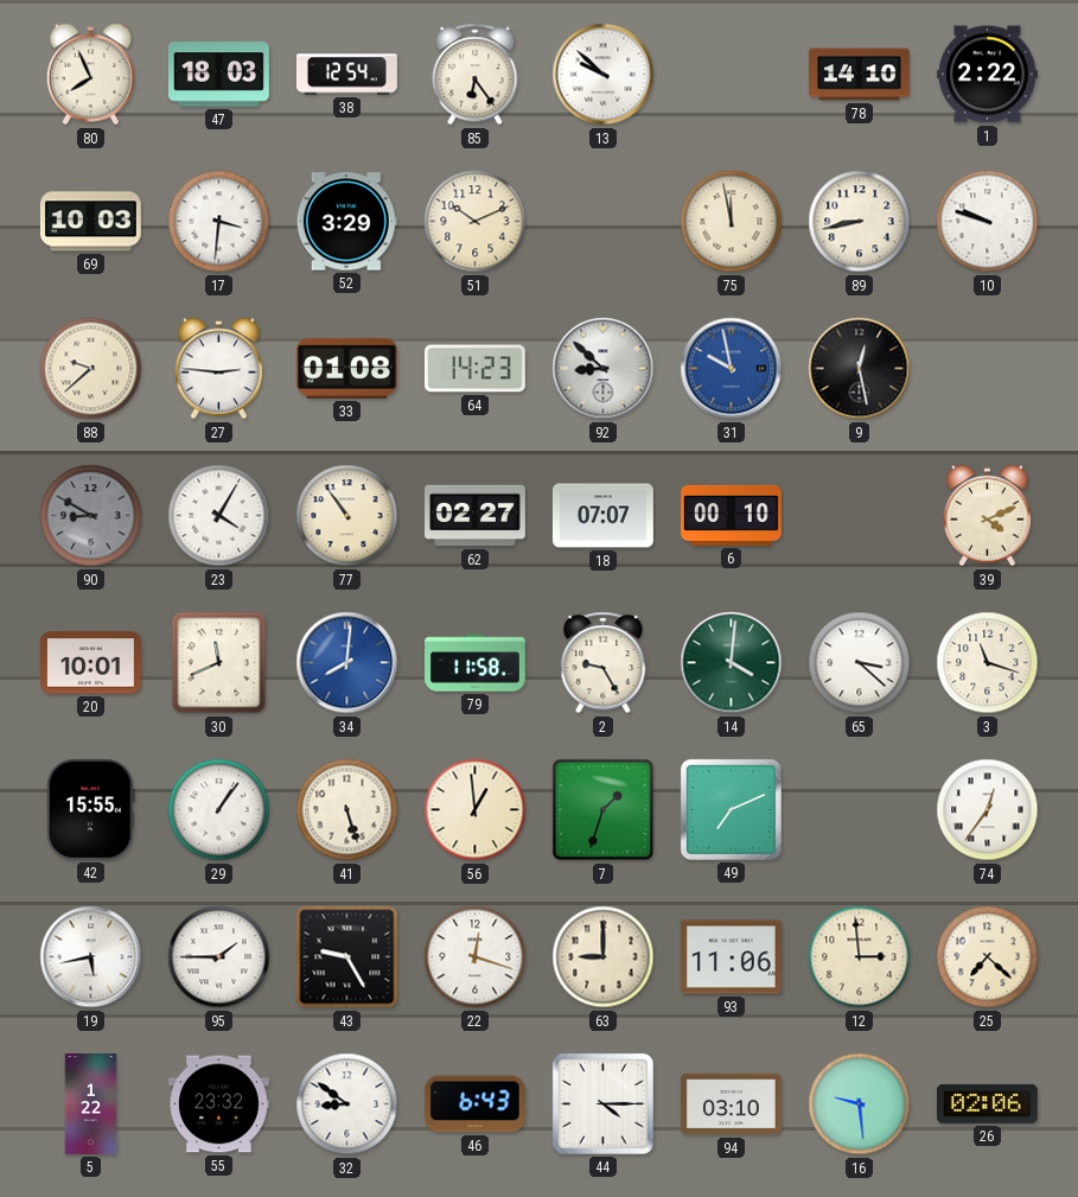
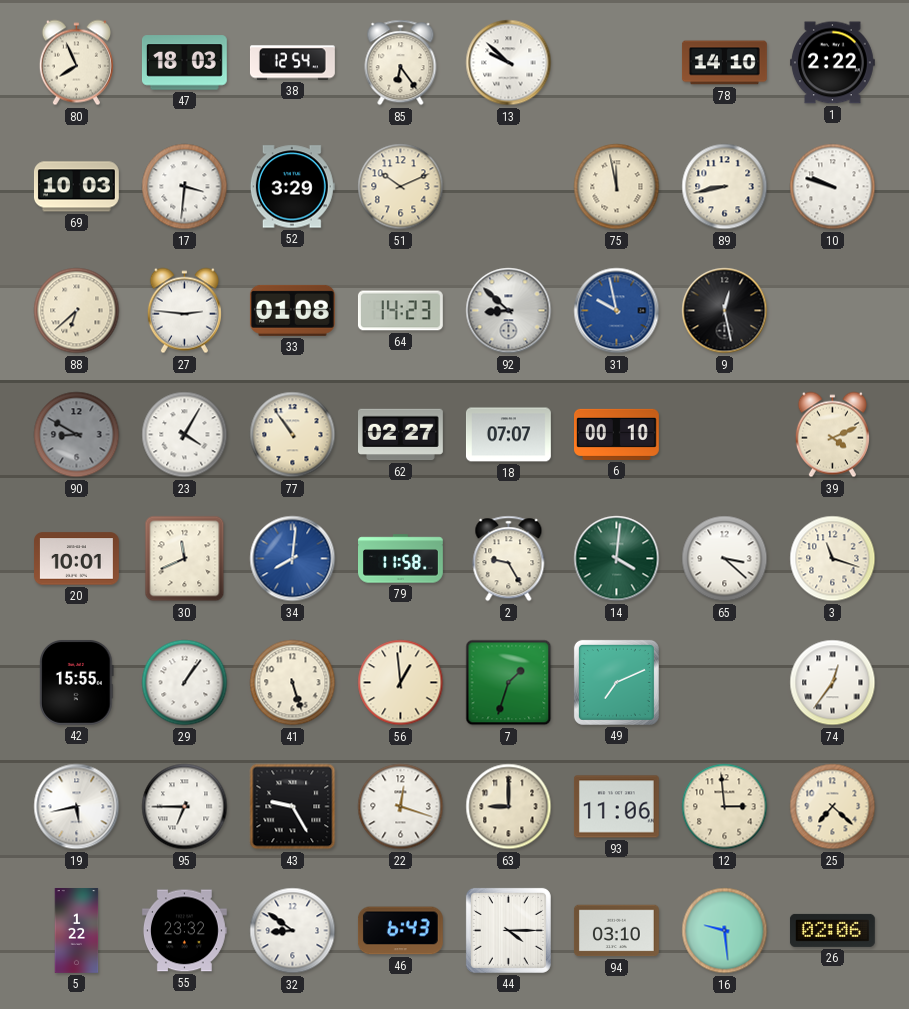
88: 9:38 -> 6:38 (77, 311)
95: 1:45 -> 6:45 (185, 807)
